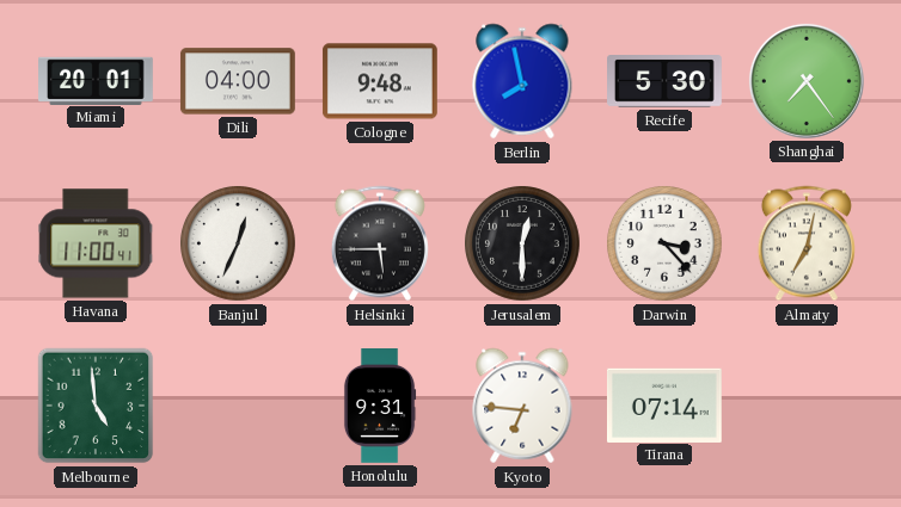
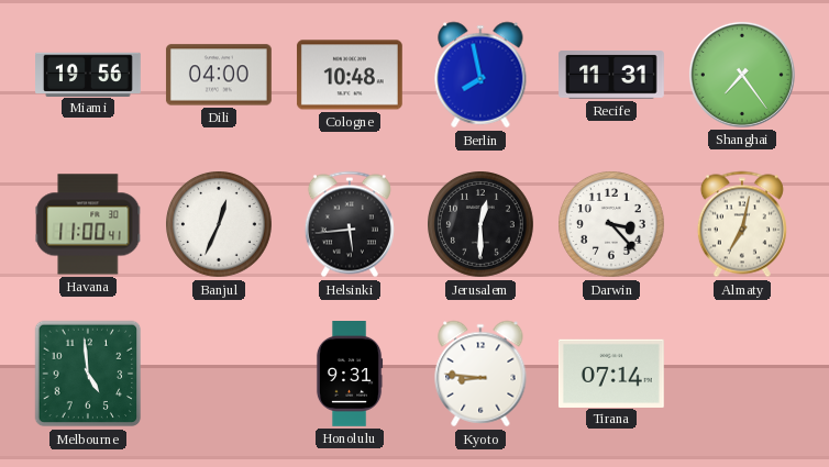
Miami: 20:01 -> 19:56 (89, 74)
Cologne: 9:48 -> 10:48 (350, 75)
Recife: 5:30 -> 11:31 (612, 75)
Helsinki: 5:45 -> 5:44 (350, 224)
Kyoto: 6:46 -> 8:46 (480, 374)
